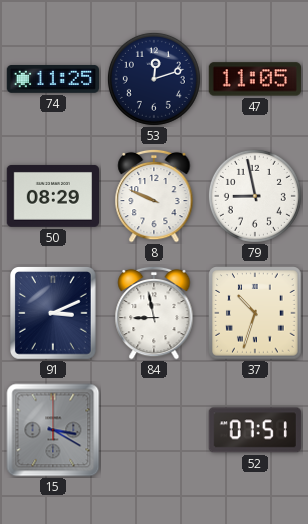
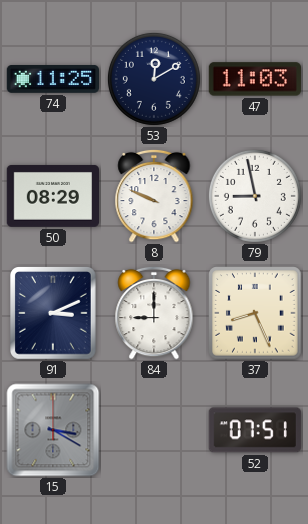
53: 12:12 -> 12:10 (154, 79)
47: 11:05 -> 11:03 (254, 79)
84: 8:58 -> 9:00 (154, 313)
37: 10:33 -> 8:26 (255, 313)
